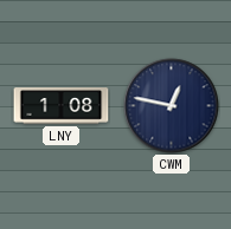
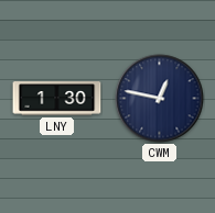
LNY: 1:08 -> 1:30 (57, 99)
